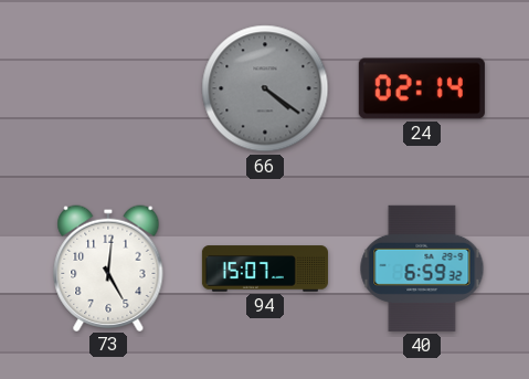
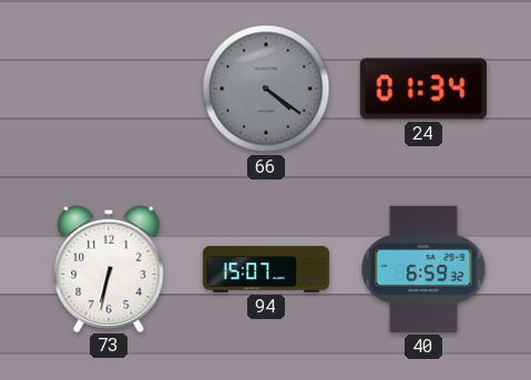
24: 02:14 -> 01:34 (423, 89)
73: 5:01 -> 6:32 (109, 268)
